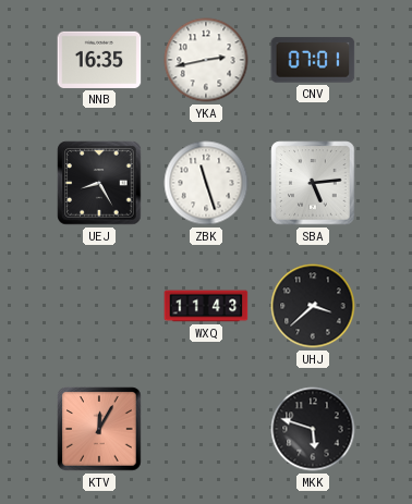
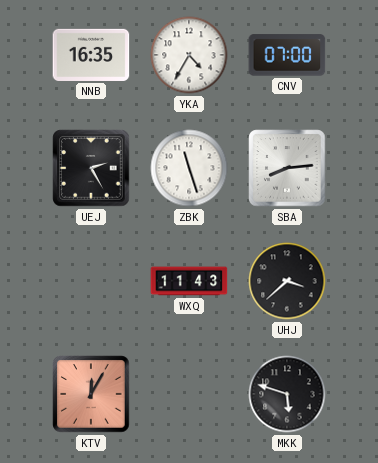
YKA: 2:43 -> 4:35 (189, 55)
CNV: 07:01 -> 07:00 (287, 55)
UEJ: 8:25 -> 2:25 (91, 168)
SBA: 5:14 -> 8:14 (287, 168)
